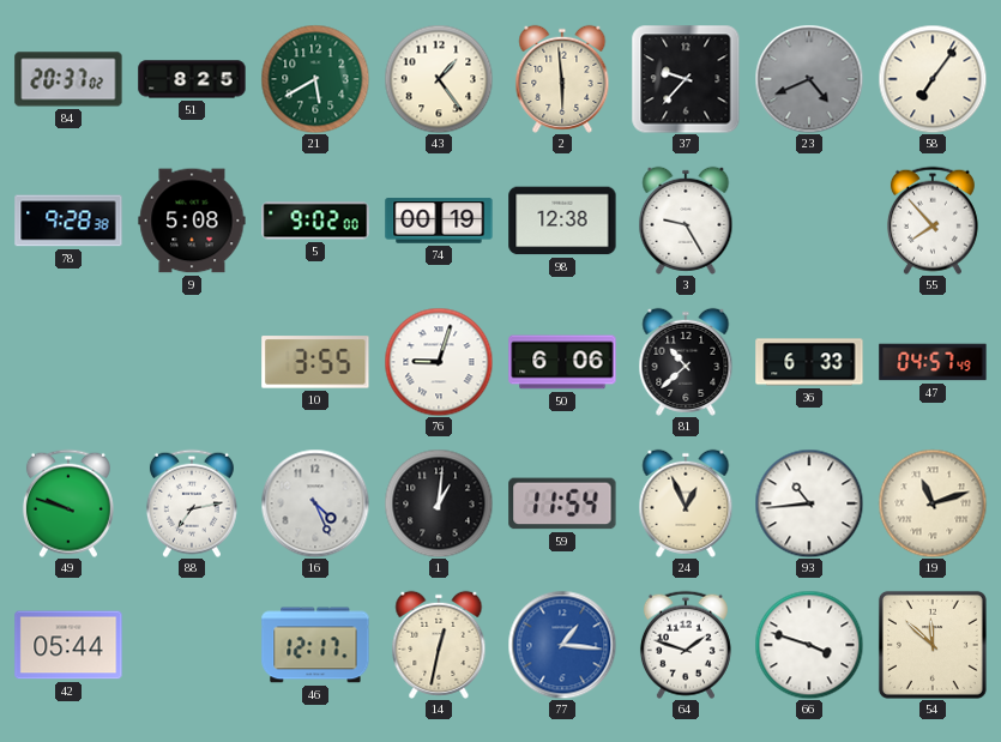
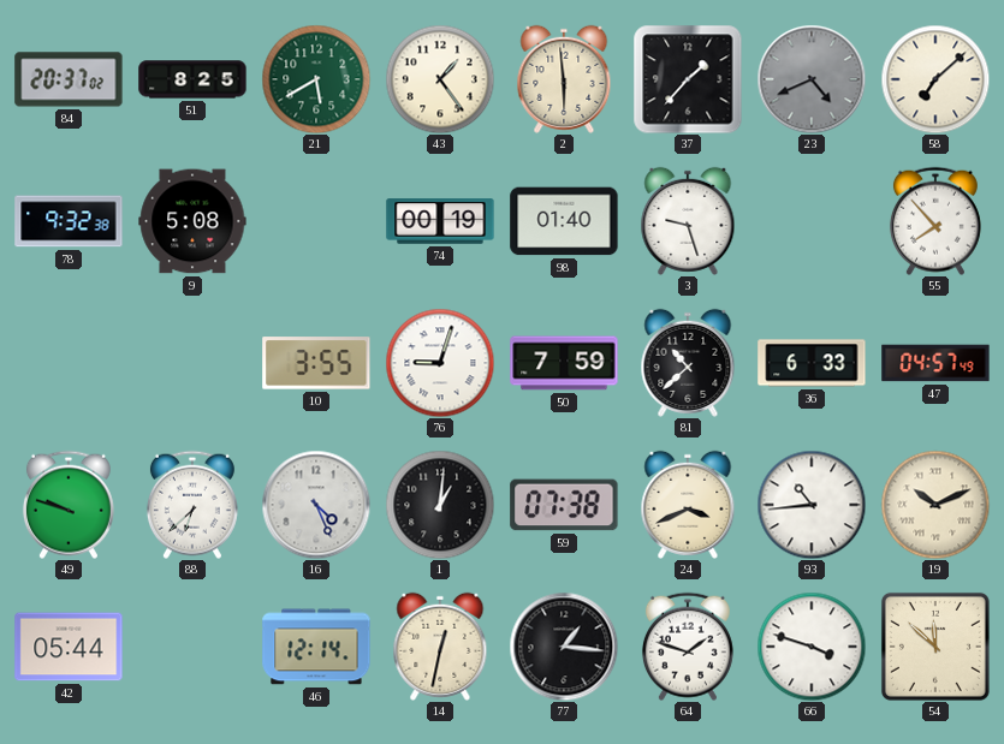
37: 9:37 -> 1:37 (688, 79)
58: 7:06 -> 7:08 (935, 79)
78: 9:28 -> 9:32 (69, 221)
5: 9:02 -> none (315, 221)
98: 12:38 -> 01:40 (564, 221)
3: 9:25 -> 9:27 (688, 221)
50: 6:06 -> 7:59 (564, 363)
88: 7:13 -> 6:38 (192, 505)
59: 11:54 -> 07:38 (564, 505)
24: 12:56 -> 3:41 (688, 505)
19: 11:12 -> 10:11 (935, 505)
46: 12:17 -> 12:14 (316, 647)
77 dial: blue -> black (564, 647)
